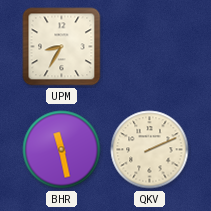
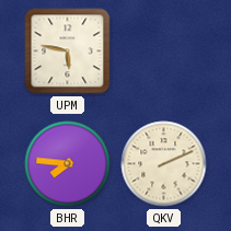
UPM: 8:35 -> 5:47 (68, 51)
BHR: 11:28 -> 7:46 (68, 164)
